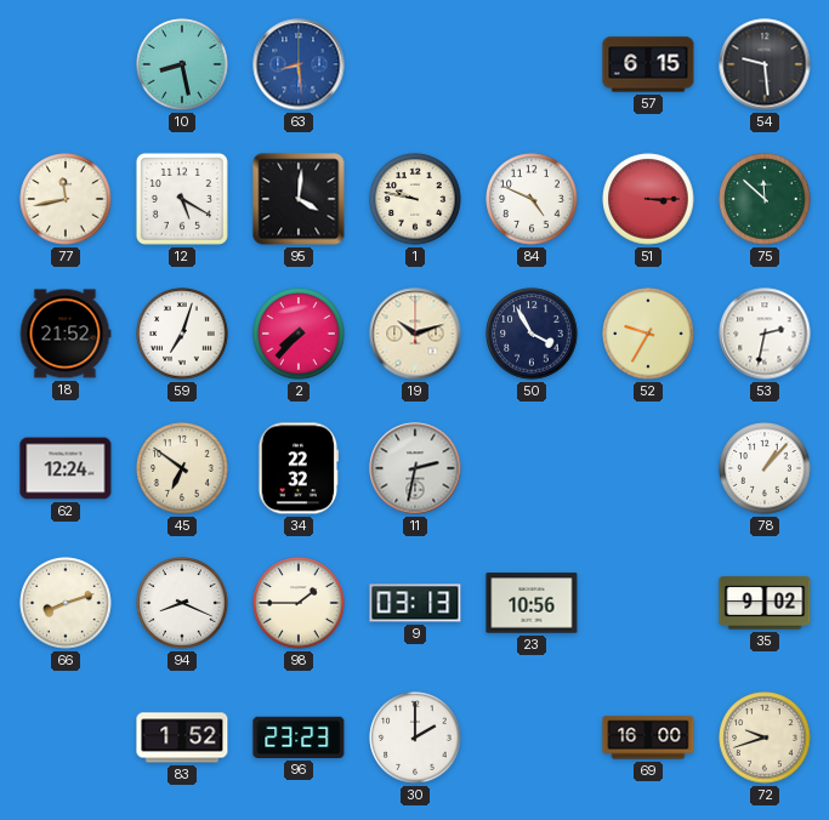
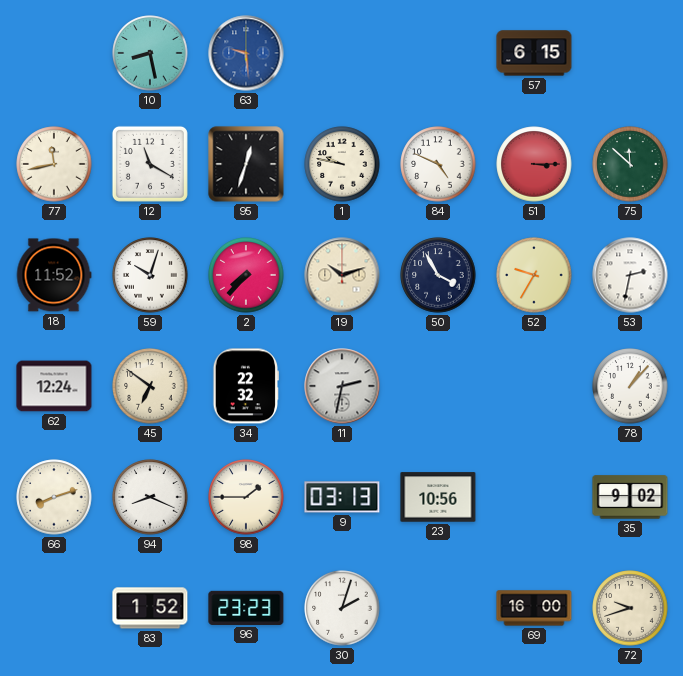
63: 8:29 -> 9:29 (246, 53)
54: 9:29 -> none (765, 64)
12: 5:20 -> 11:20 (150, 164)
95: 4:01 -> 12:33 (246, 164)
18: 21:52 -> 11:52 (54, 275)
59: 7:03 -> 10:03 (150, 275)
30: 2:00 -> 2:03 (342, 608)
